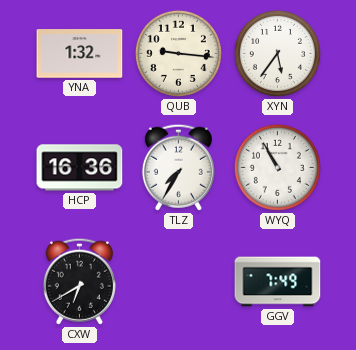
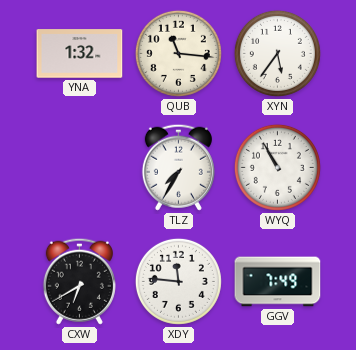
QUB: 9:16 -> 11:16 (178, 53)
HCP: 16:36 -> none (80, 168)
XDY: none -> 11:46 (178, 281)
